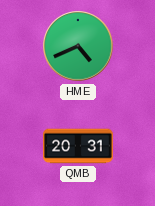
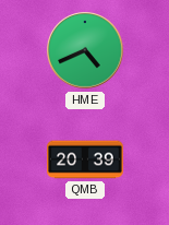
QMB: 20:31 -> 20:39 (85, 159)
